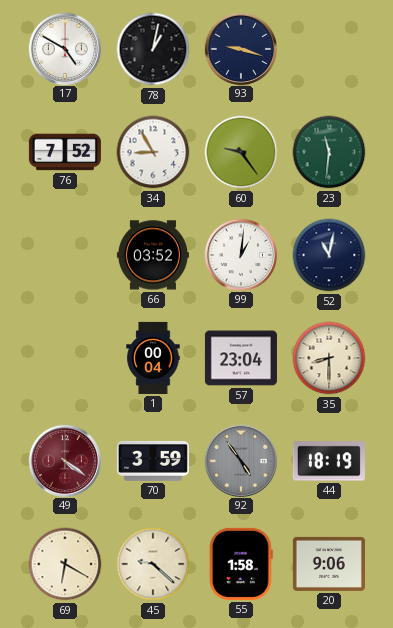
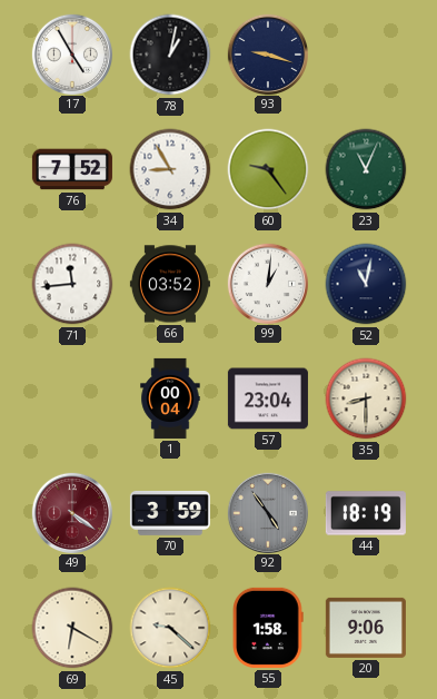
17: 4:50 -> 4:55 (71, 53)
23: 11:31 -> 11:04 (366, 169)
71: none -> 11:44 (72, 284)
